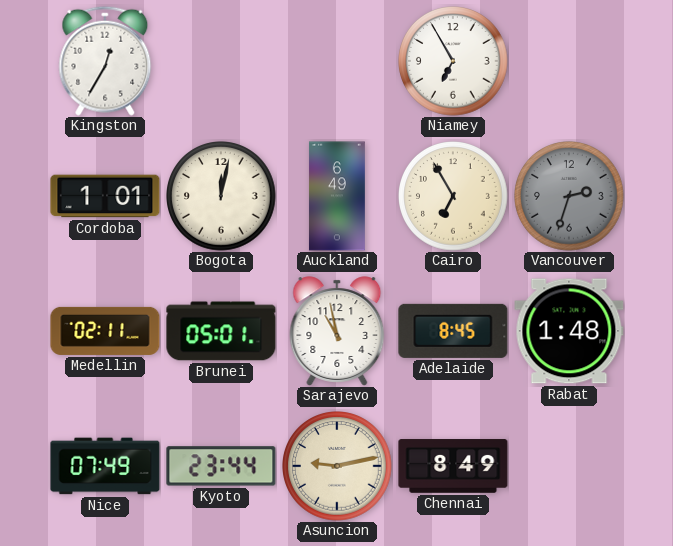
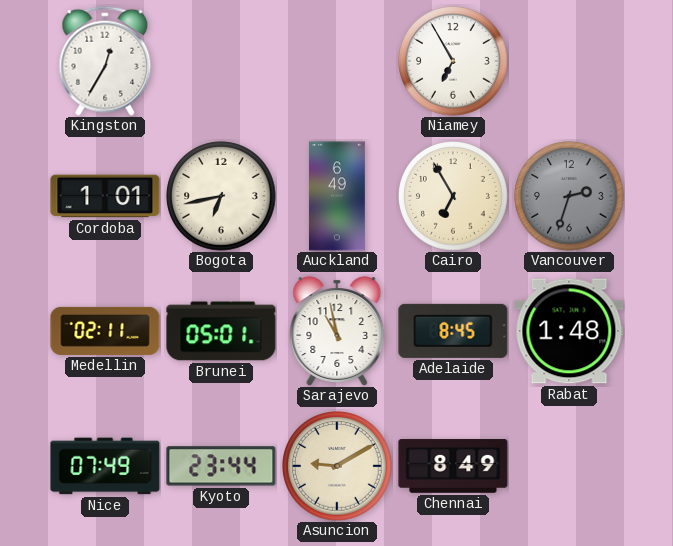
Bogota: 12:02 -> 6:43 (222, 197)
Asuncion: 9:13 -> 9:10 (338, 467)
